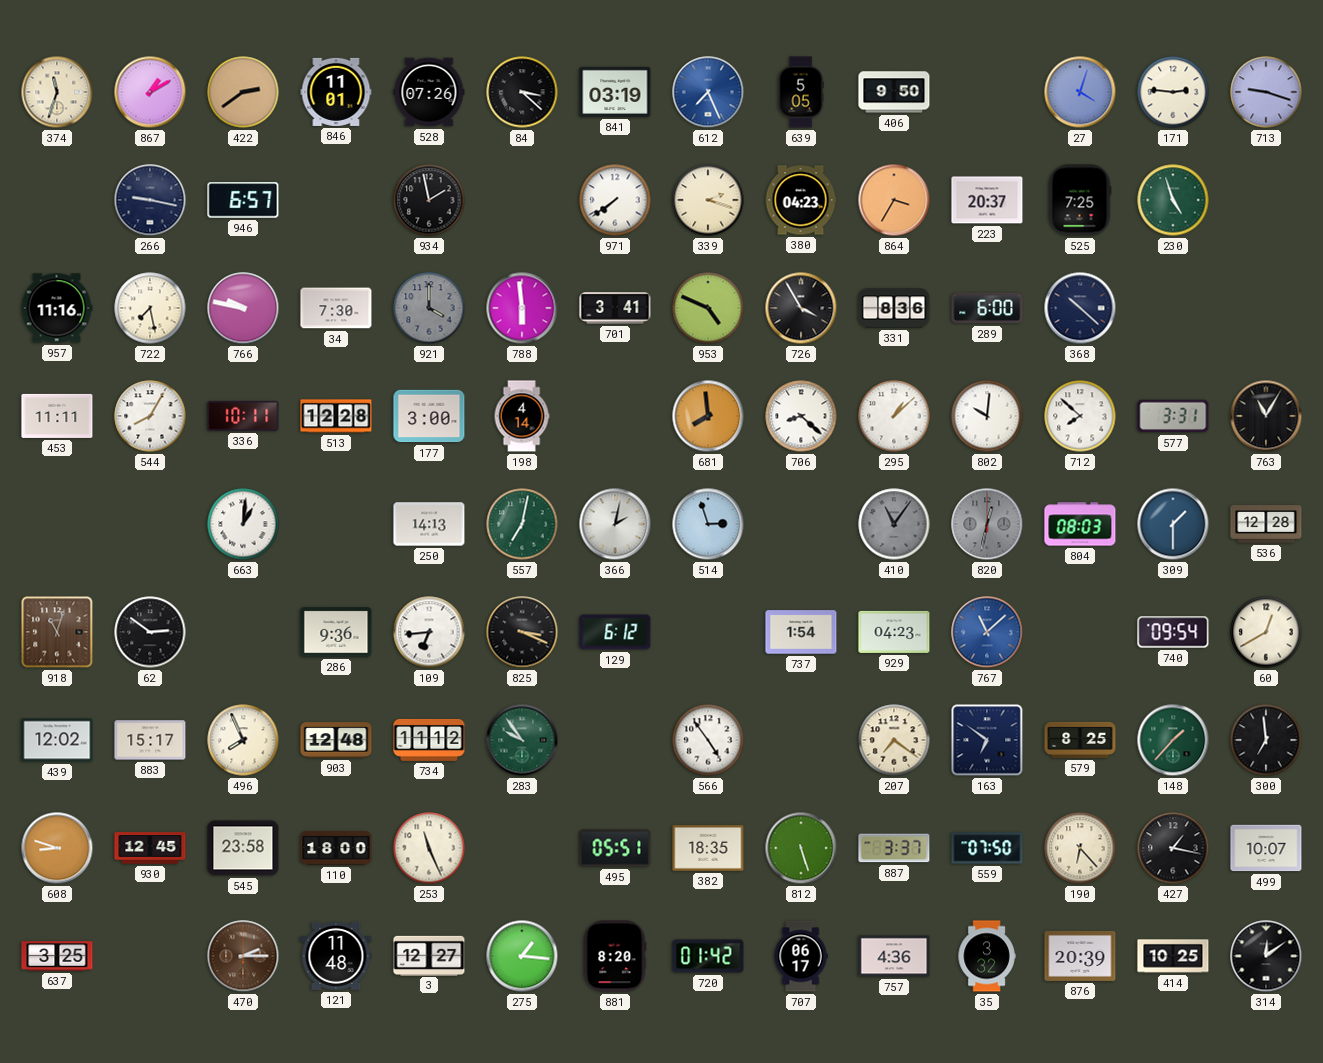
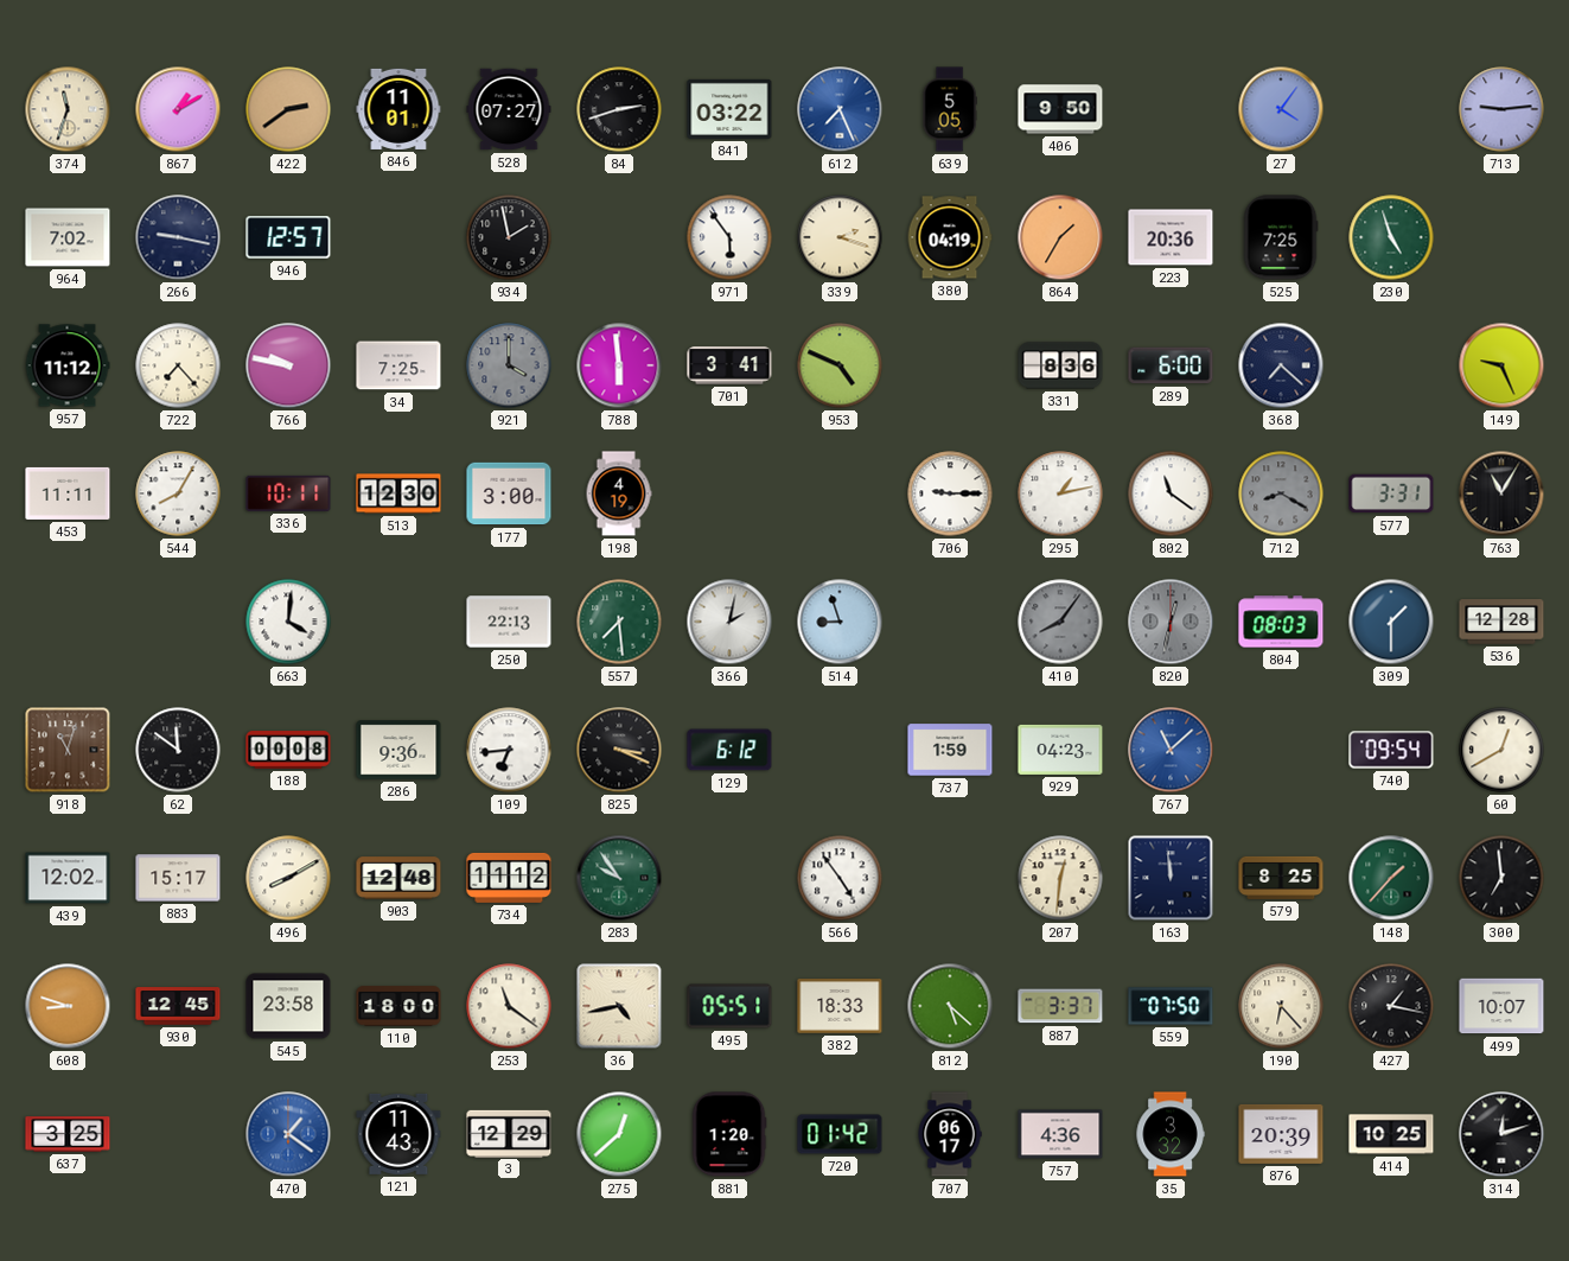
528: 07:26 -> 07:27 (509, 109)
84: 3:22 -> 2:42 (619, 109)
841: 03:19 -> 03:22 (729, 109)
27: 4:03 -> 4:06 (1281, 109)
171: 2:46 -> none (1173, 92)
713: 9:18 -> 9:14 (1501, 109)
964: none -> 7:02 (68, 237)
946: 6:57 -> 12:57 (288, 237)
971: 7:39 -> 5:54 (729, 237)
380: 04:23 -> 04:19 (950, 237)
864: 3:35 -> 1:35 (1060, 237)
223: 20:37 -> 20:36 (1171, 237)
957: 11:16 -> 11:12 (68, 365)
722: 7:28 -> 7:23 (178, 365)
34: 7:30 -> 7:25 (398, 365)
726: 3:55 -> none (801, 308)
368: 10:22 -> 7:22 (1281, 365)
149: none -> 9:26 (1501, 365)
513: 12:28 -> 12:30 (398, 493)
198: 4:14 -> 4:19 (619, 493)
681: 7:59 -> none (708, 416)
706: 8:22 -> 9:15 (950, 493)
295: 1:08 -> 1:13 (1060, 493)
802: 10:01 -> 11:21 (1171, 493)
712: 7:52 -> 8:20 (1281, 493)
712 dial: white -> grey (1281, 493)
663: 1:01 -> 4:01 (288, 622)
250: 14:13 -> 22:13 (509, 622)
557: 7:02 -> 7:29 (619, 622)
514: 2:57 -> 8:57 (840, 622)
410: 11:06 -> 8:06 (1060, 622)
62: 2:51 -> 11:51 (178, 750)
188: none -> 00:08 (288, 750)
737: 1:54 -> 1:59 (950, 750)
496: 7:56 -> 8:10 (288, 878)
207: 7:21 -> 12:31 (1060, 878)
163: 6:51 -> 11:59 (1171, 878)
253: 11:26 -> 11:21 (509, 1006)
36: none -> 4:43 (619, 1006)
382: 18:35 -> 18:33 (840, 1006)
812: 5:27 -> 5:22 (950, 1006)
470: 2:15 -> 1:21 (288, 1134)
470 dial: brown -> blue (288, 1134)
121: 11:48 -> 11:43 (398, 1134)
3: 12:27 -> 12:29 (509, 1133)
275: 1:16 -> 12:38 (619, 1134)
881: 8:20 -> 1:20 (729, 1134)
314: 12:09 -> 12:12 (1501, 1134)
